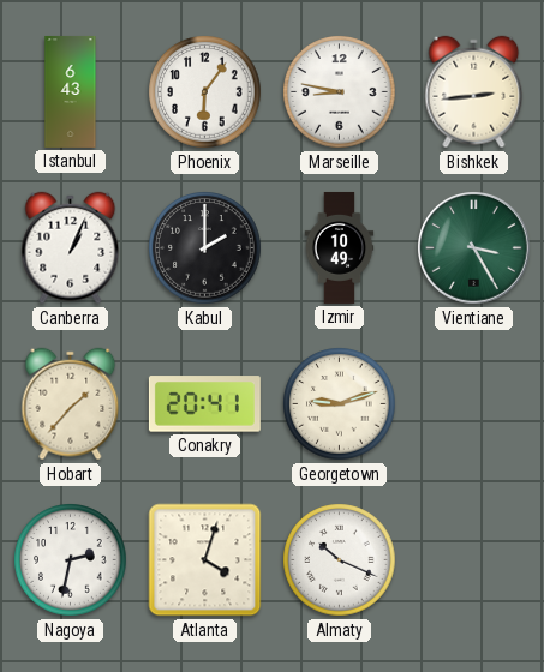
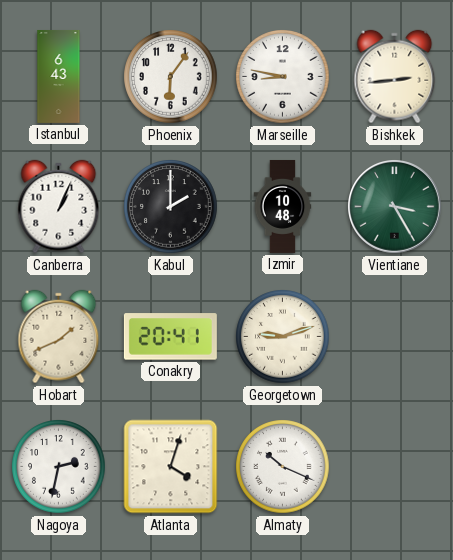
Izmir: 10:49 -> 10:48 (283, 206)
Hobart: 1:37 -> 1:41 (59, 337)
